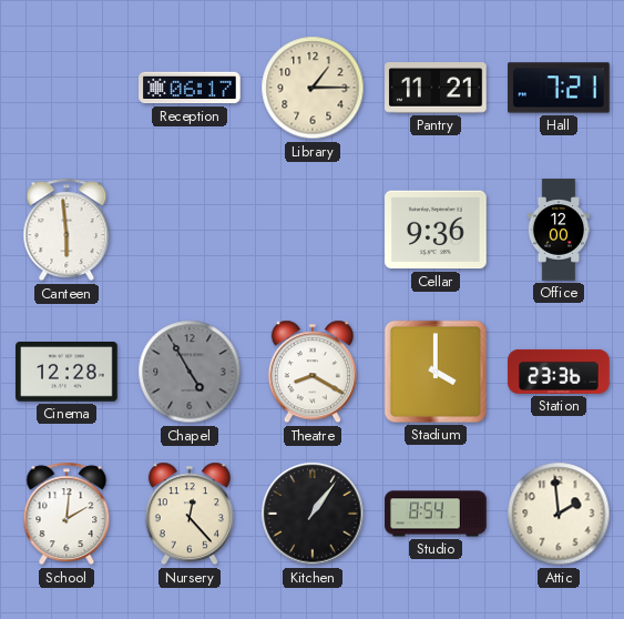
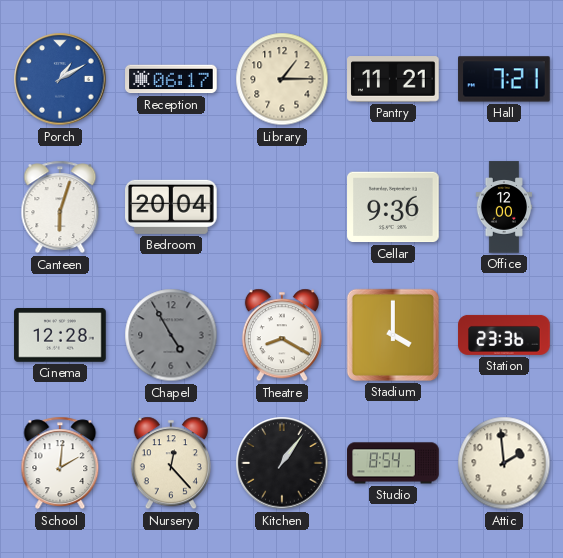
Porch: none -> 1:10 (60, 79)
Canteen: 5:59 -> 6:03 (60, 207)
Bedroom: none -> 20:04 (172, 207)
